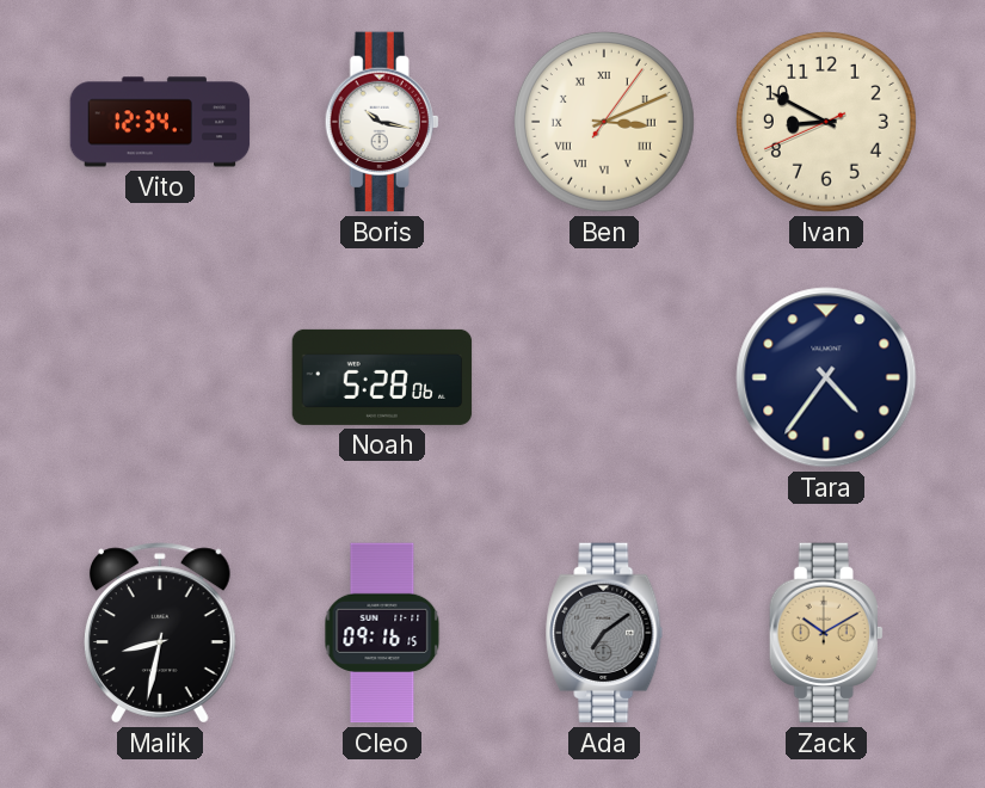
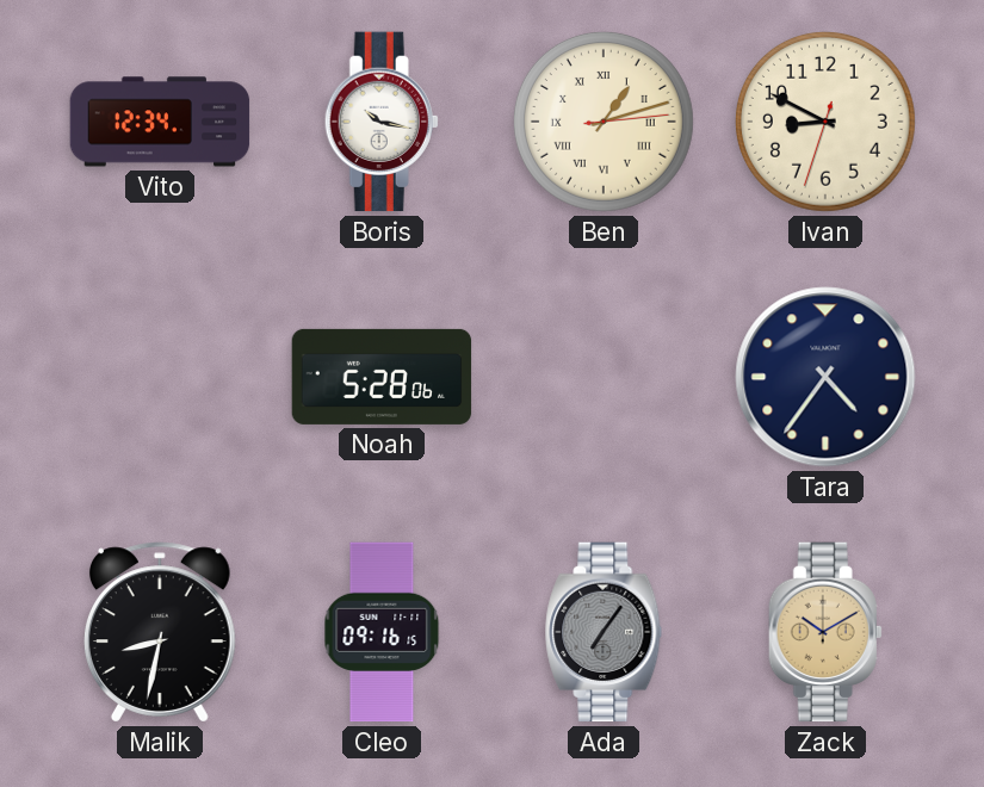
Ben: 3:11 -> 1:12 (604, 122)
Ivan: 8:49:41 -> 8:49:33 (825, 122)
Ada: 7:09 -> 7:06 (604, 632)
